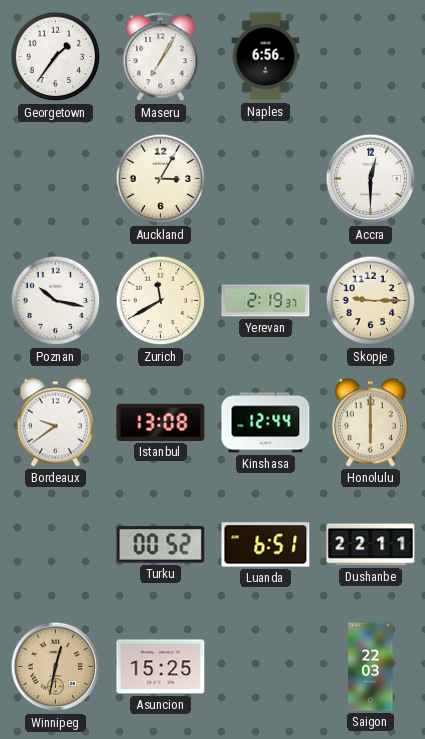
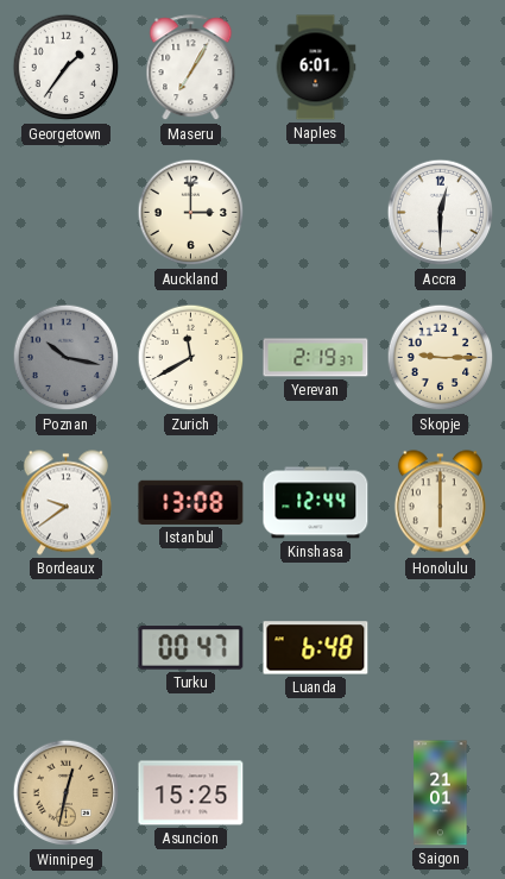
Naples: 6:56 -> 6:01 (316, 68)
Auckland: 3:05 -> 3:00 (191, 213)
Poznan dial: white -> grey (67, 358)
Turku: 00:52 -> 00:47 (191, 648)
Luanda: 6:51 -> 6:48 (316, 648)
Dushanbe: 22:11 -> none (371, 545)
Saigon: 22:03 -> 21:01 (441, 793)
